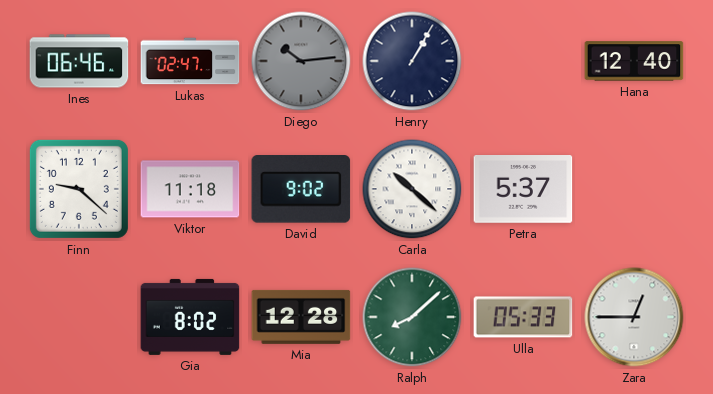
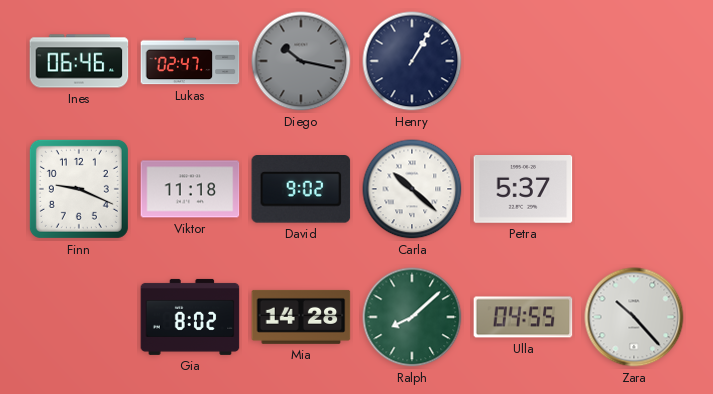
Diego: 10:14 -> 10:17 (301, 61)
Hana: 12:40 -> none (634, 61)
Finn: 9:22 -> 9:19 (79, 189)
Mia: 12:28 -> 14:28 (301, 317)
Ulla: 05:33 -> 04:55 (523, 317)
Zara: 12:45 -> 10:23 (634, 317)
